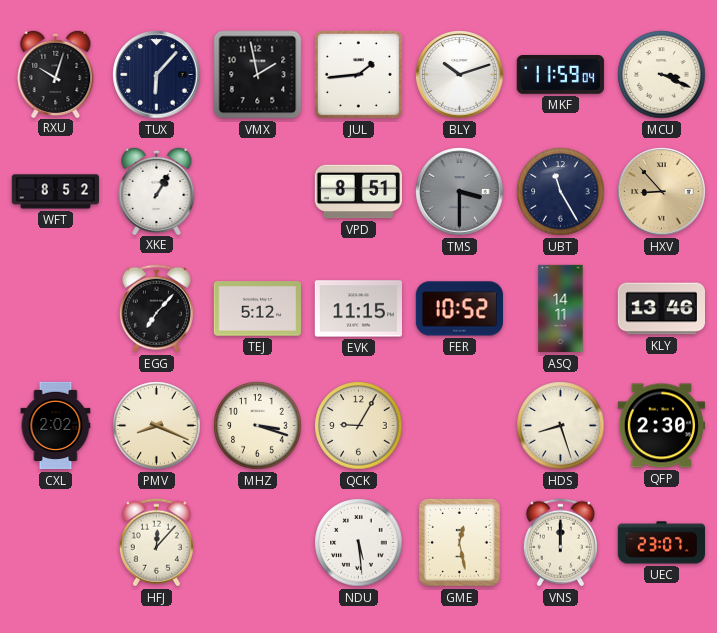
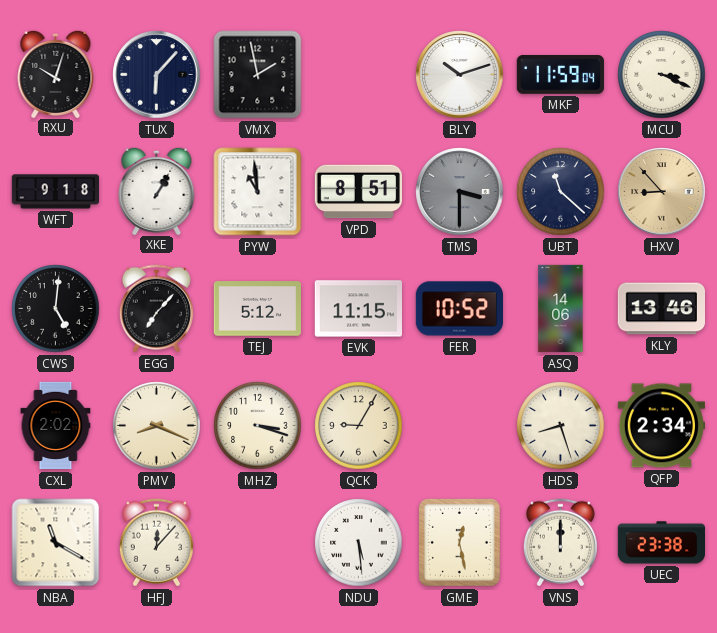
JUL: 1:44 -> none (358, 74)
WFT: 8:52 -> 9:18 (55, 192)
PYW: none -> 10:59 (258, 192)
UBT: 11:25 -> 11:22 (561, 192)
CWS: none -> 5:01 (56, 309)
ASQ: 14:11 -> 14:06 (561, 309)
QFP: 2:30 -> 2:34 (661, 426)
NBA: none -> 11:20 (56, 543)
UEC: 23:07 -> 23:38 (661, 543)
